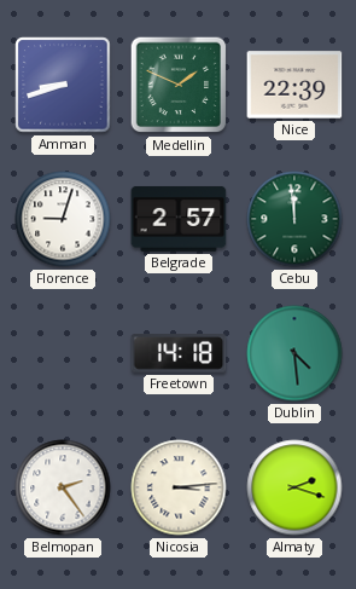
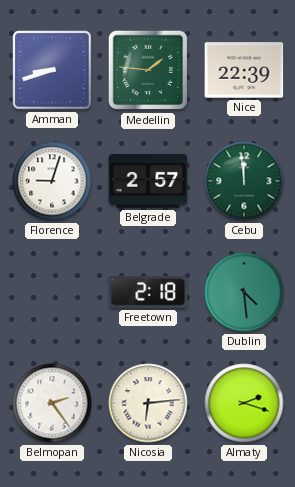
Medellin: 1:49 -> 1:46 (148, 70)
Freetown: 14:18 -> 2:18 (148, 292)
Nicosia: 3:14 -> 6:14 (148, 403)
